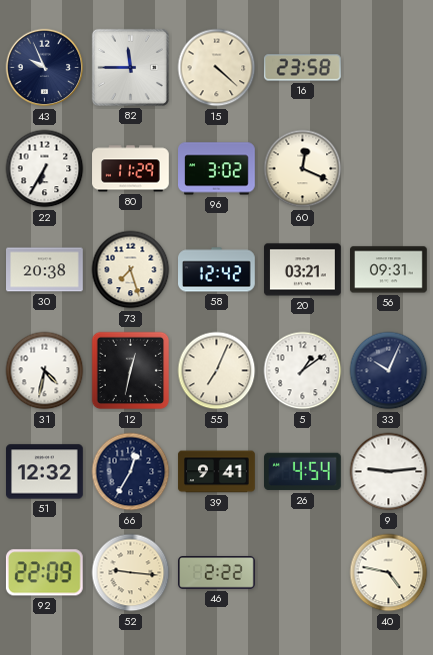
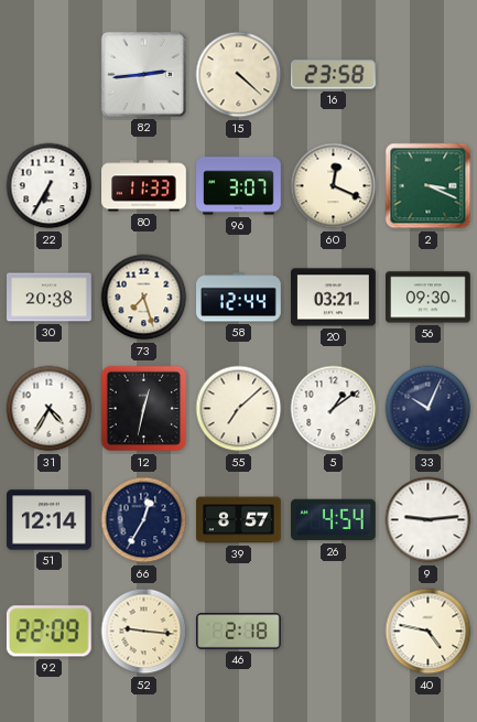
43: 9:56 -> none (45, 68)
82: 11:45 -> 2:44 (143, 74)
80: 11:29 -> 11:33 (144, 186)
96: 3:02 -> 3:07 (239, 186)
2: none -> 3:19 (429, 186)
58: 12:42 -> 12:44 (239, 298)
56: 09:31 -> 09:30 (429, 298)
31: 4:32 -> 4:35 (50, 409)
55: 7:04 -> 7:08 (239, 409)
51: 12:32 -> 12:14 (50, 520)
39: 9:41 -> 8:57 (239, 520)
46: 2:22 -> 2:18 (239, 632)
